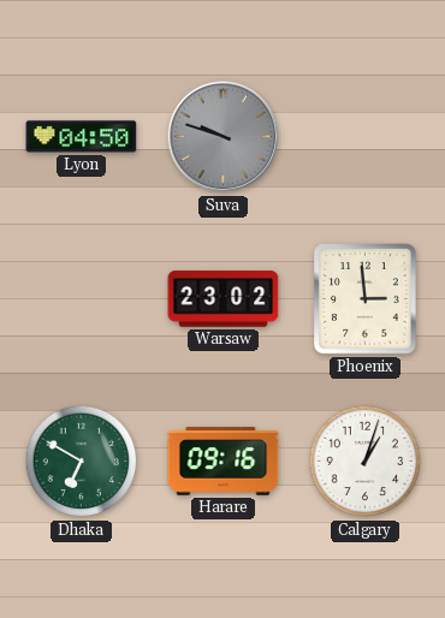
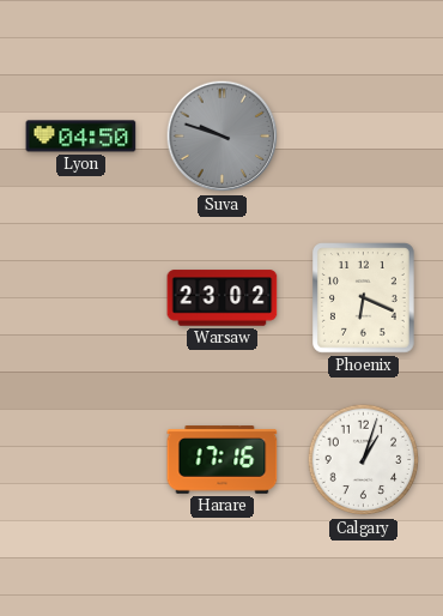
Phoenix: 2:59 -> 6:19 (364, 298)
Dhaka: 6:50 -> none (82, 462)
Harare: 09:16 -> 17:16 (223, 460)
